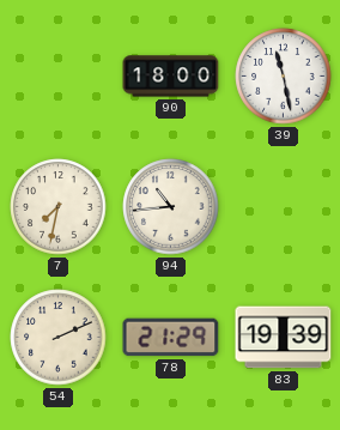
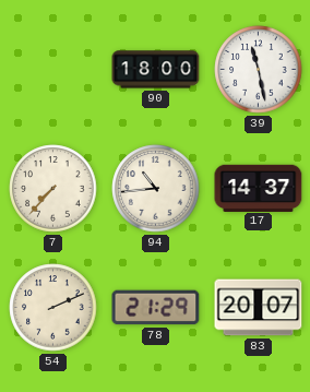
7: 7:32 -> 7:37 (53, 189)
17: none -> 14:37 (259, 188)
83: 19:39 -> 20:07 (259, 308)
